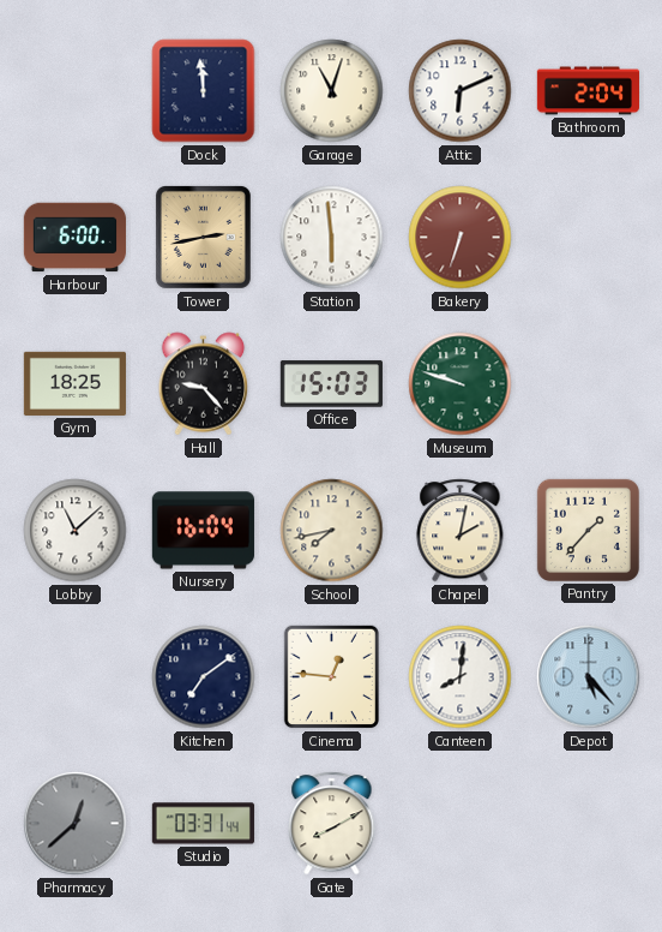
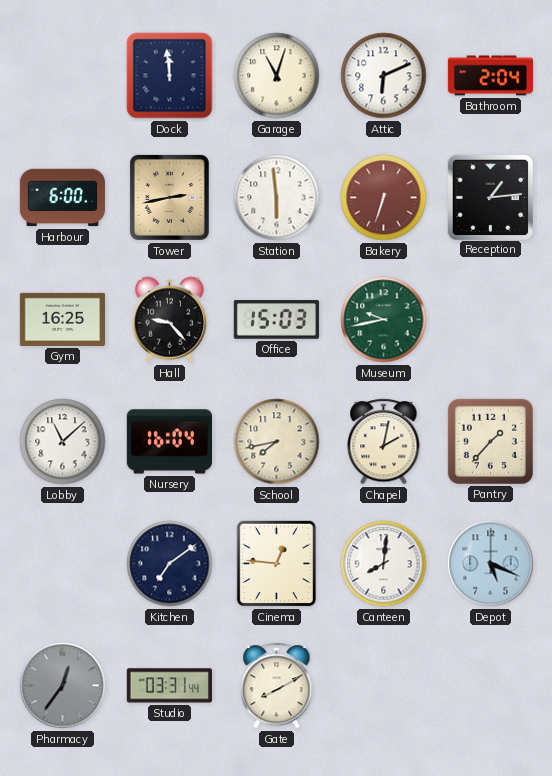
Reception: none -> 1:14 (490, 197)
Gym: 18:25 -> 16:25 (62, 319)
Museum: 9:48 -> 9:43 (384, 320)
Depot: 5:23 -> 5:19 (491, 564)
Pharmacy: 12:38 -> 12:36 (63, 686)
